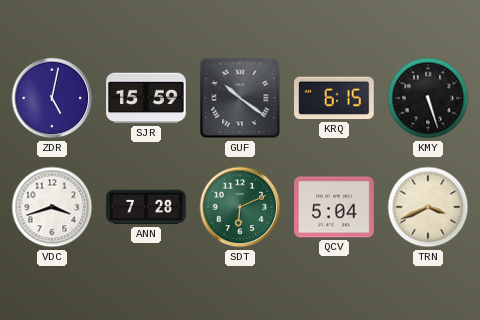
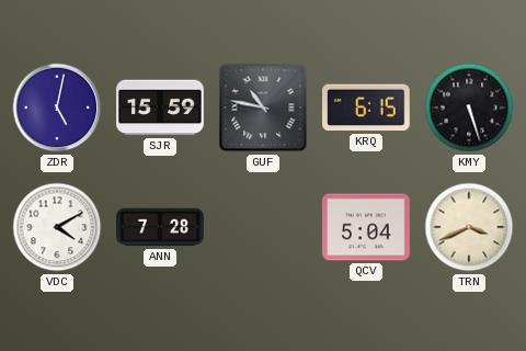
GUF: 10:21 -> 10:47 (263, 107)
VDC: 3:42 -> 4:10 (57, 227)
SDT: 6:11 -> none (240, 207)
